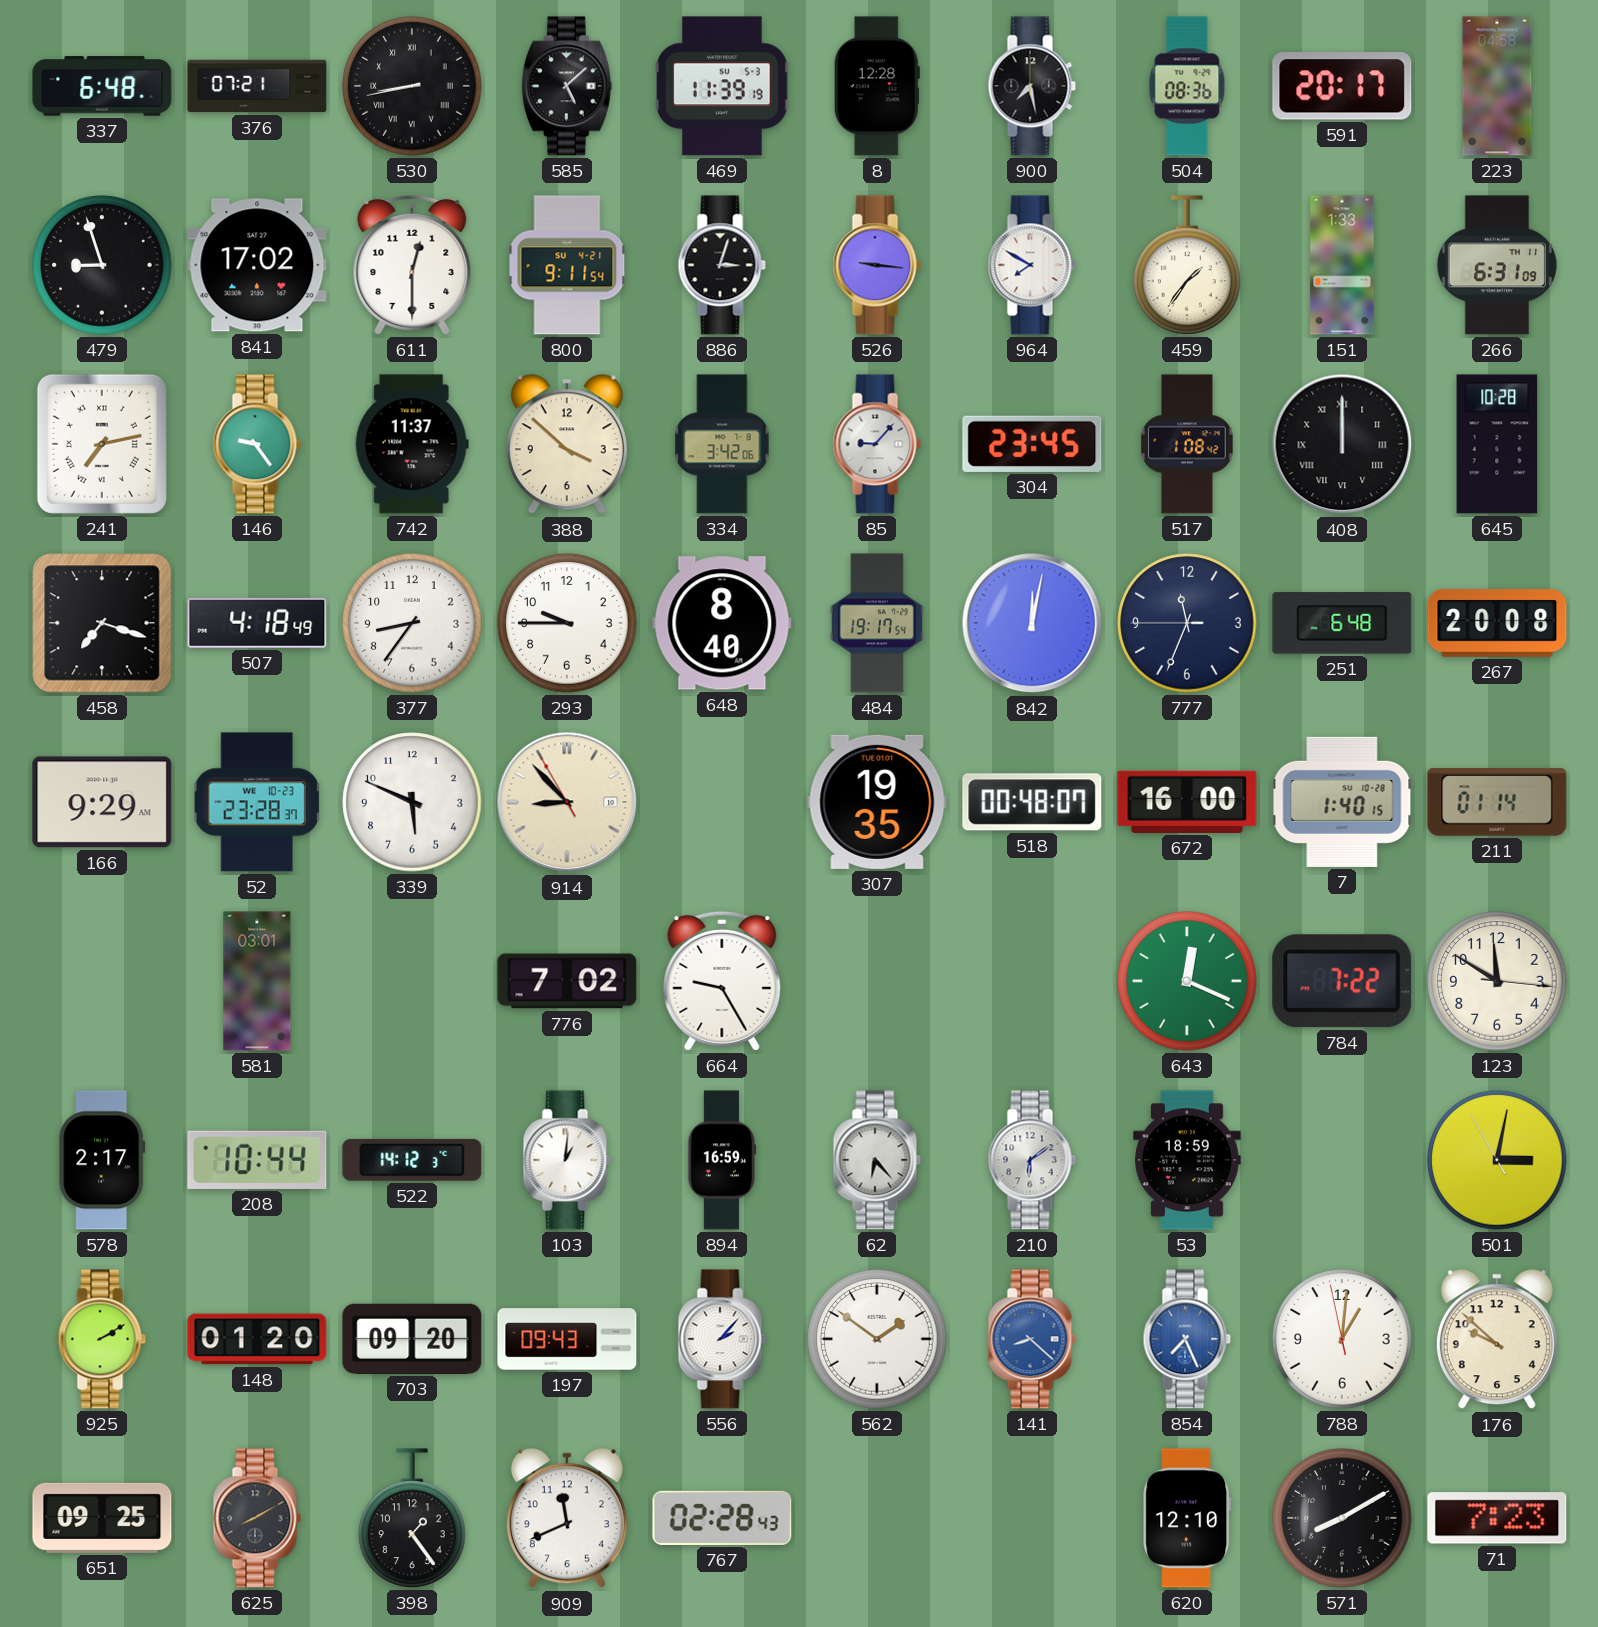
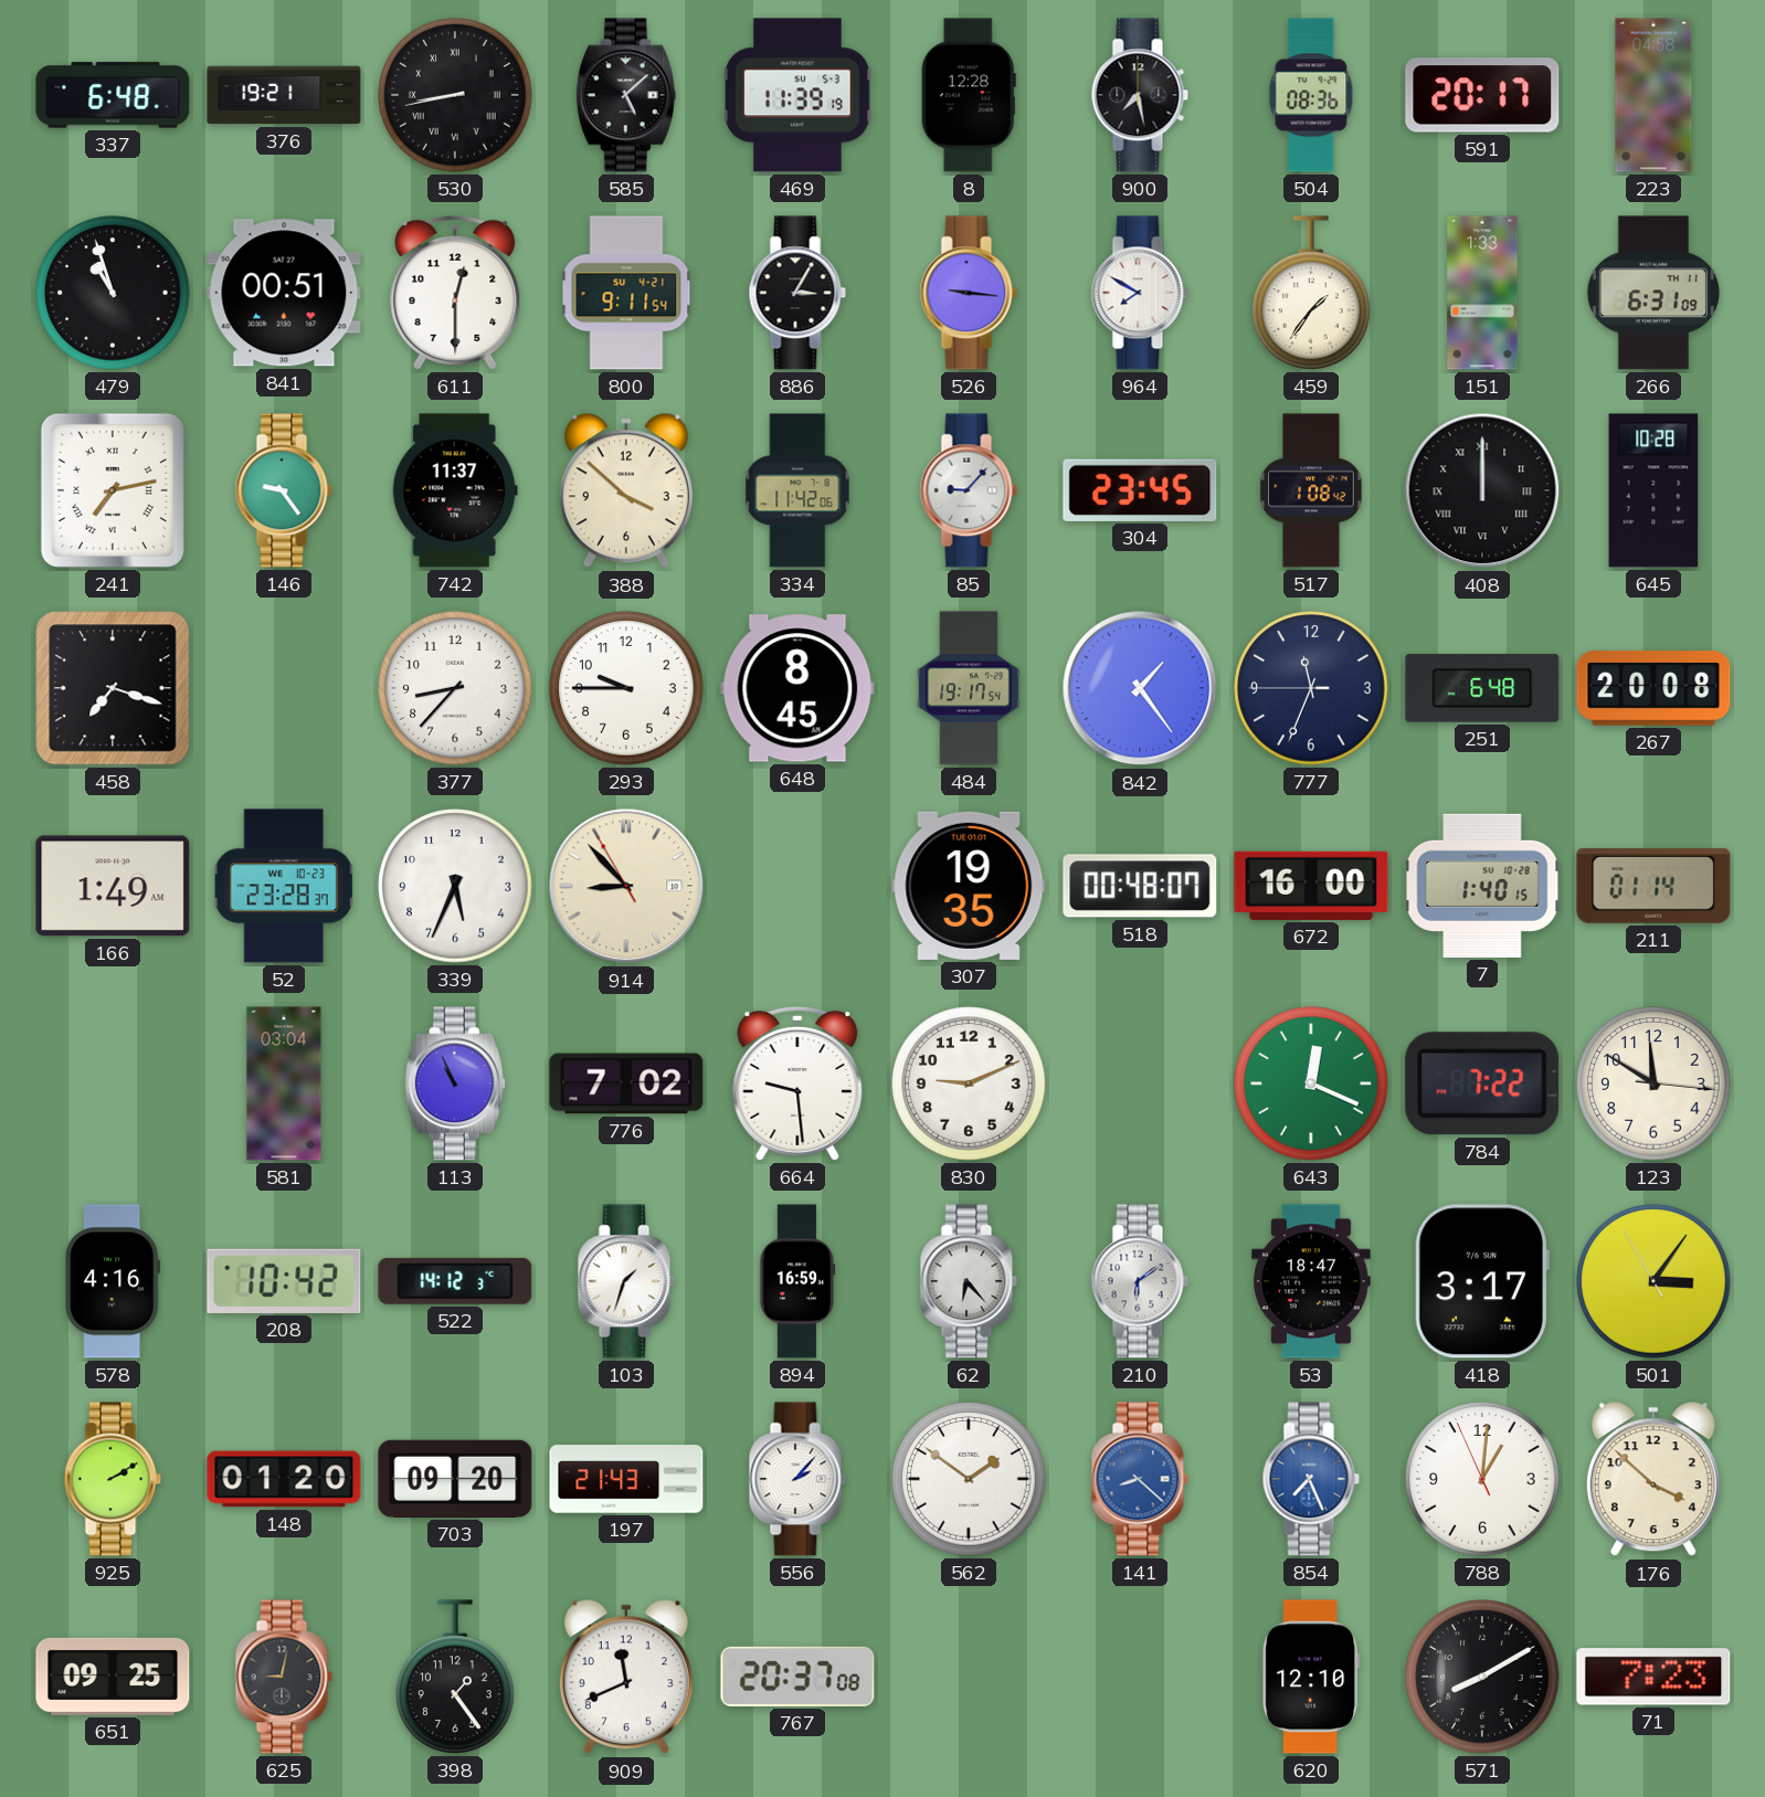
376: 07:21 -> 19:21 (284, 95)
479: 8:57 -> 10:57 (113, 293)
841: 17:02 -> 00:51 (284, 293)
886: 3:03 -> 3:05 (797, 293)
334: 3:42 -> 11:42 (797, 490)
507: 4:18 -> none (257, 623)
377: 8:36 -> 8:37 (455, 688)
648: 8:40 -> 8:45 (797, 688)
842: 12:02 -> 1:24 (1140, 688)
166: 9:29 -> 1:49 (113, 886)
339: 5:49 -> 5:34 (455, 886)
581: 03:01 -> 03:04 (284, 1084)
113: none -> 10:56 (455, 1084)
664: 9:25 -> 9:29 (797, 1084)
830: none -> 9:11 (969, 1084)
578: 2:17 -> 4:16 (113, 1281)
208: 10:44 -> 10:42 (284, 1281)
103: 1:01 -> 1:33 (626, 1281)
53: 18:59 -> 18:47 (1312, 1281)
418: none -> 3:17 (1481, 1281)
501: 3:01 -> 3:05 (1653, 1281)
197: 09:43 -> 21:43 (626, 1479)
788: 1:00:58 -> 1:00:56 (1482, 1479)
176: 9:52 -> 3:52 (1653, 1480)
625: 8:10 -> 9:02 (284, 1677)
767: 02:28 -> 20:37 (797, 1677)
